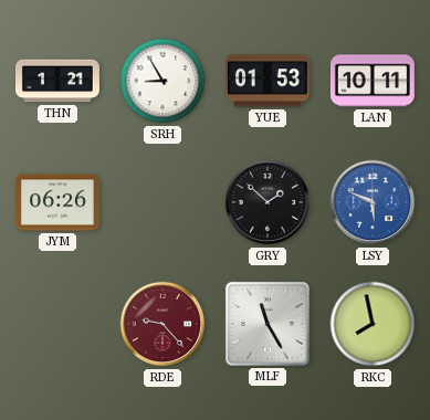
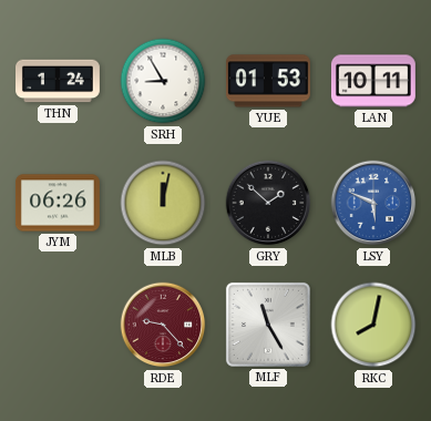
THN: 1:21 -> 1:24 (59, 81)
MLB: none -> 12:02 (163, 203)
RKC: 7:58 -> 8:02 (373, 325)
